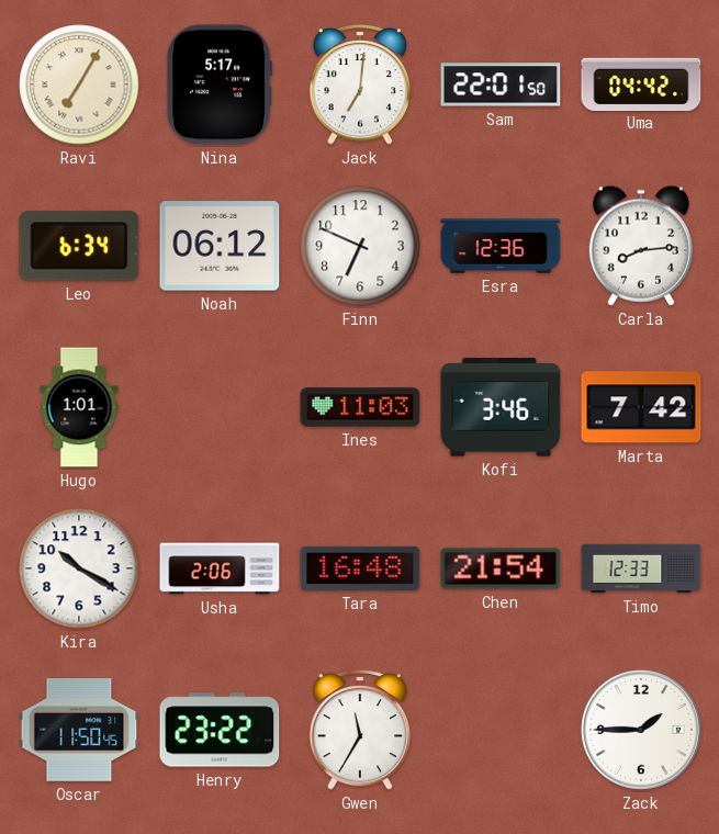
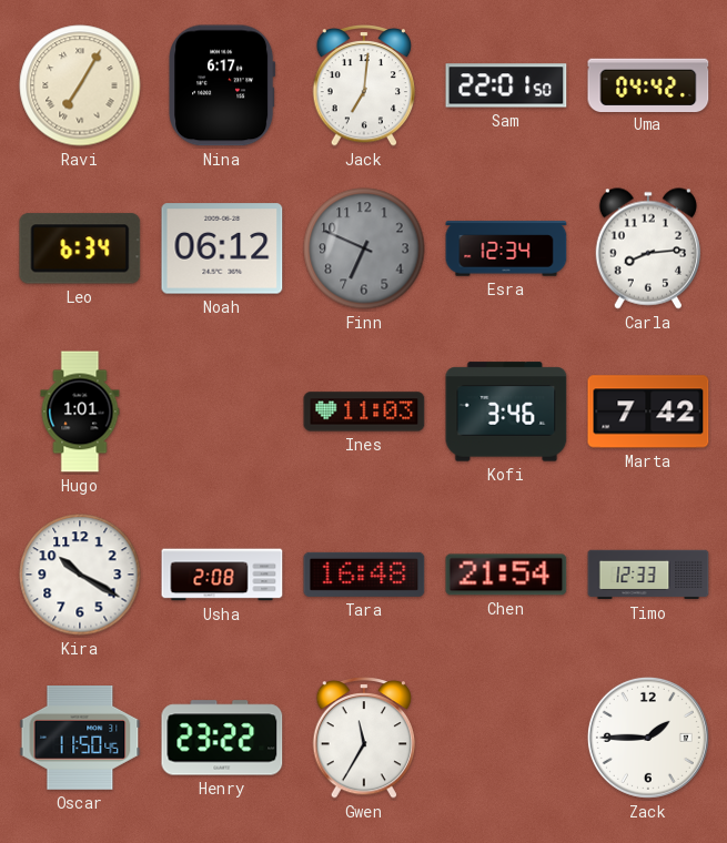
Nina: 5:17 -> 6:17 (222, 85)
Finn dial: white -> grey (364, 248)
Esra: 12:36 -> 12:34 (506, 248)
Usha: 2:06 -> 2:08 (222, 575)
